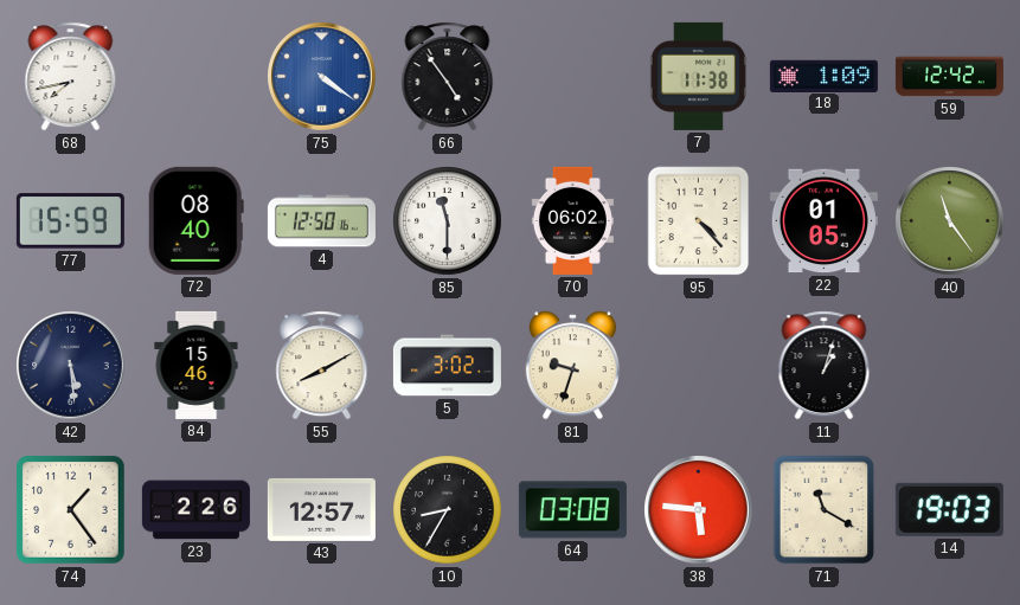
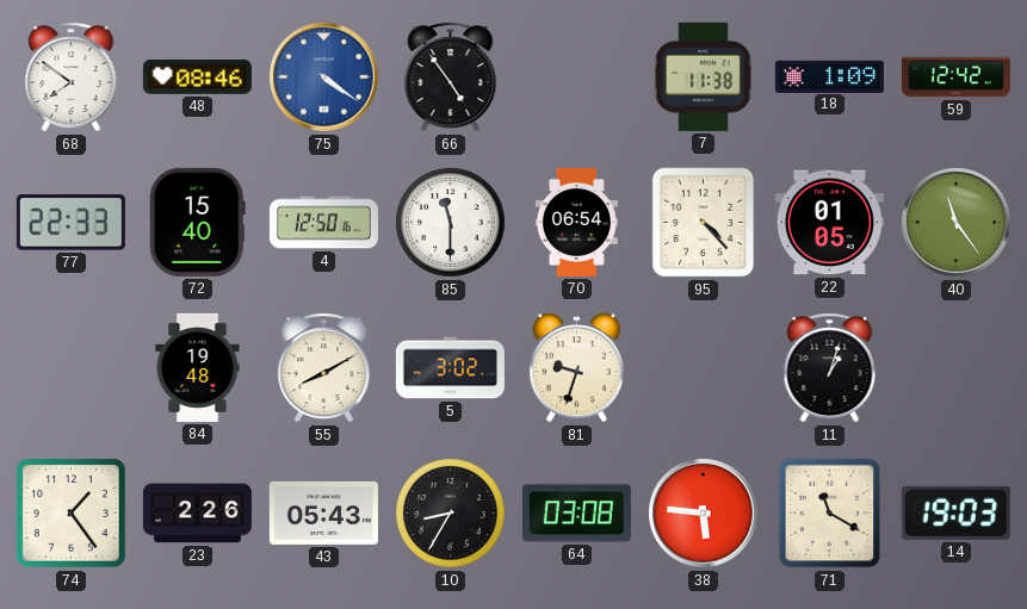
68: 7:43 -> 7:51 (72, 77)
48: none -> 08:46 (197, 76)
77: 15:59 -> 22:33 (70, 223)
72: 08:40 -> 15:40 (197, 222)
70: 06:02 -> 06:54 (576, 222)
42: 5:29 -> none (71, 366)
84: 15:46 -> 19:48 (198, 367)
43: 12:57 -> 05:43 (323, 512)
